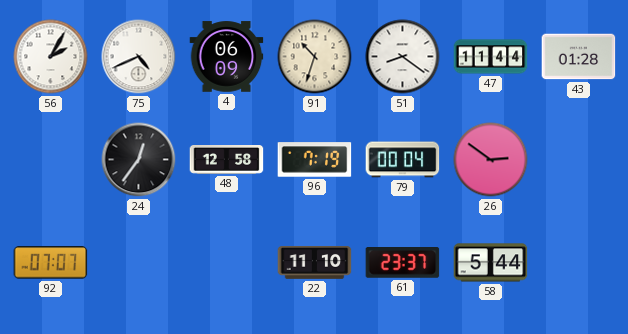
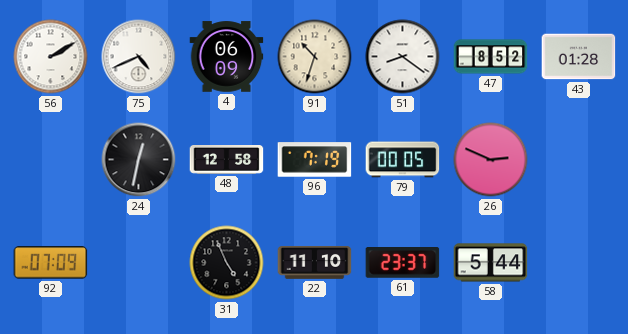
56: 2:05 -> 2:10 (51, 57)
47: 11:44 -> 8:52 (491, 57)
24: 12:36 -> 12:32 (139, 160)
79: 00:04 -> 00:05 (403, 160)
26: 2:51 -> 2:49 (491, 160)
92: 07:07 -> 07:09 (51, 263)
31: none -> 4:56 (227, 263)
